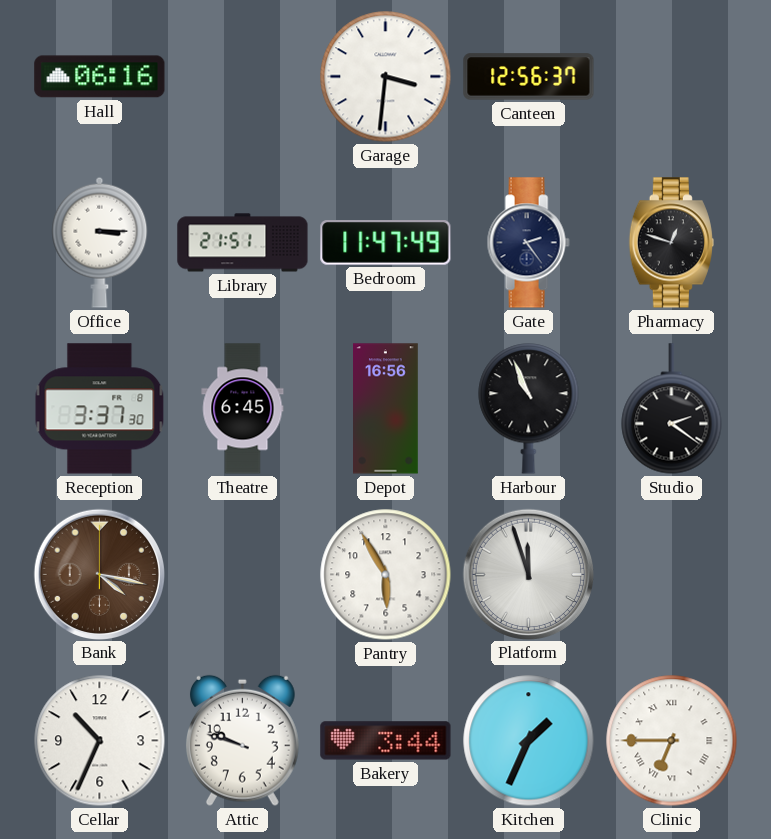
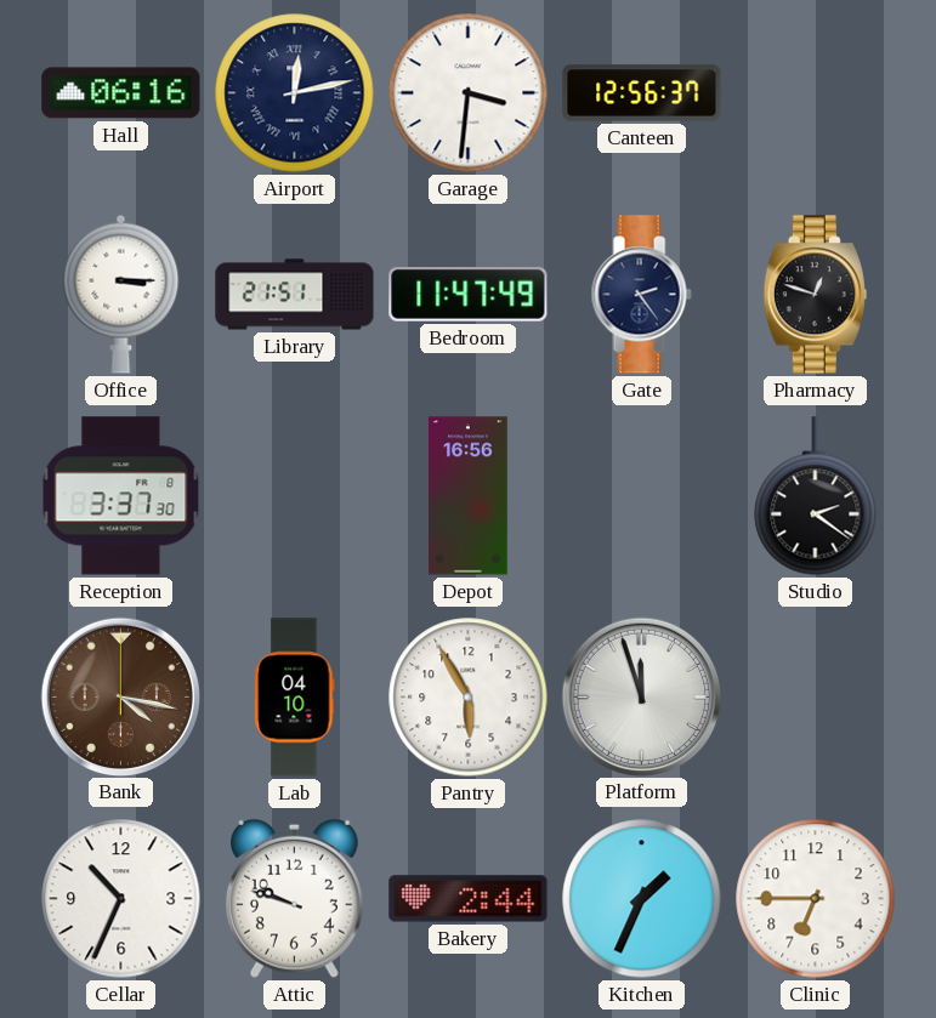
Airport: none -> 12:13 (295, 93)
Theatre: 6:45 -> none (243, 409)
Harbour: 10:56 -> none (529, 409)
Lab: none -> 04:10 (295, 698)
Bakery: 3:44 -> 2:44 (469, 899)
Clinic numerals: Roman -> Arabic (816, 899)
